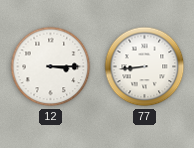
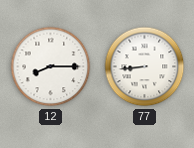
12: 3:15 -> 8:15 (51, 67)
